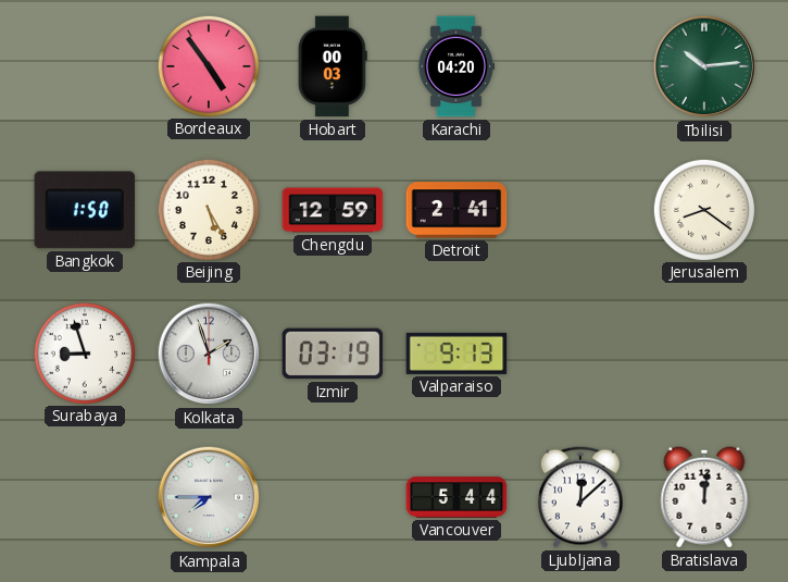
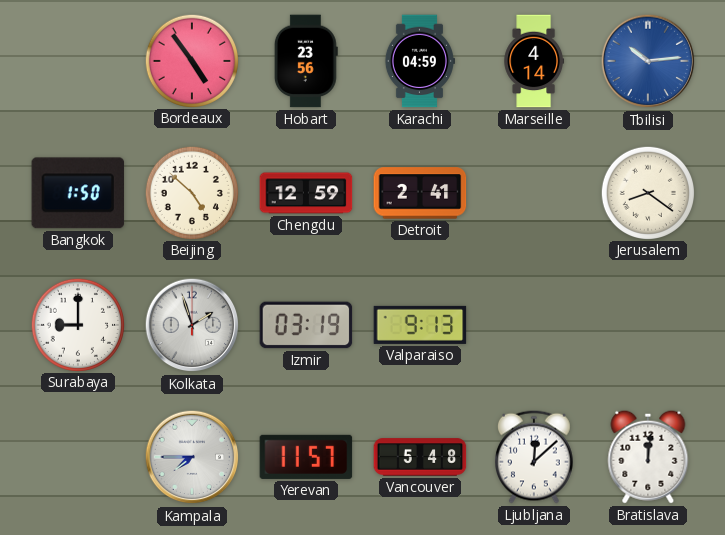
Hobart: 00:03 -> 23:56 (306, 61)
Karachi: 04:20 -> 04:59 (419, 61)
Marseille: none -> 4:14 (534, 61)
Tbilisi dial: green -> blue (648, 61)
Beijing: 5:25 -> 4:52 (191, 192)
Surabaya: 8:57 -> 9:00 (77, 324)
Yerevan: none -> 11:57 (306, 457)
Vancouver: 5:44 -> 5:48 (420, 457)
